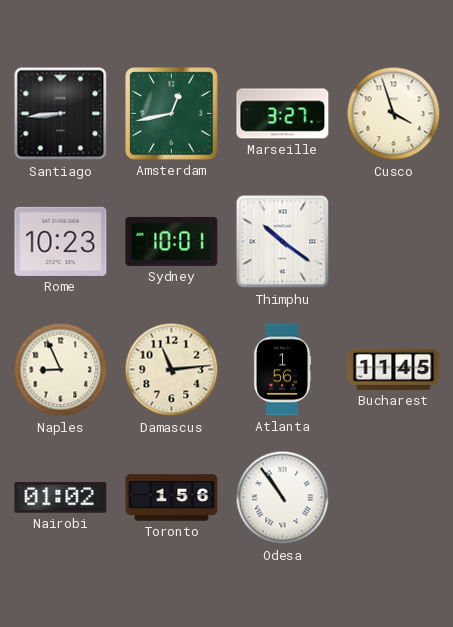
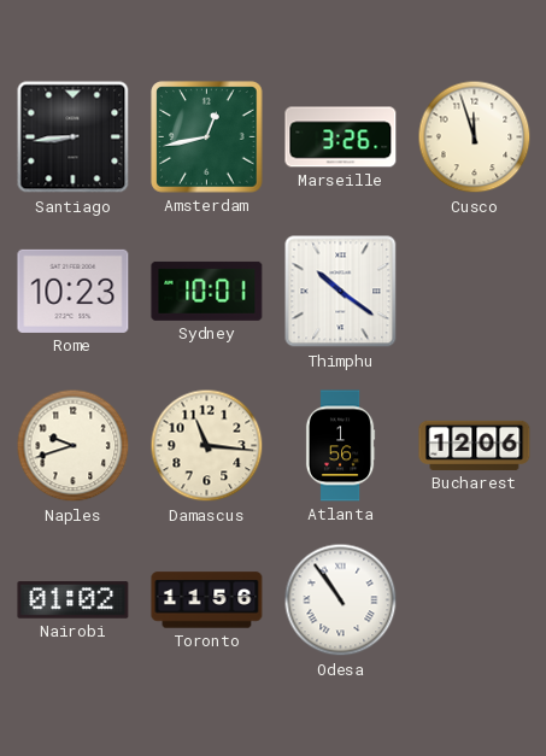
Marseille: 3:27 -> 3:26 (341, 137)
Cusco: 3:57 -> 11:57 (475, 137)
Naples: 8:56 -> 9:42 (74, 446)
Damascus: 11:14 -> 11:16 (207, 446)
Bucharest: 11:45 -> 12:06 (475, 445)
Toronto: 1:56 -> 11:56 (207, 600)
